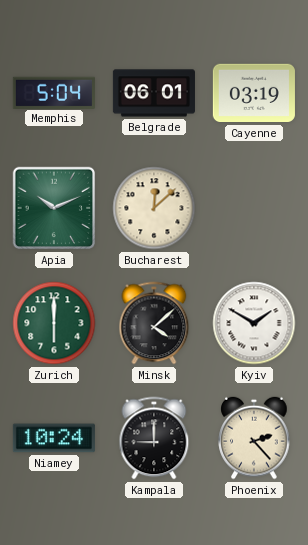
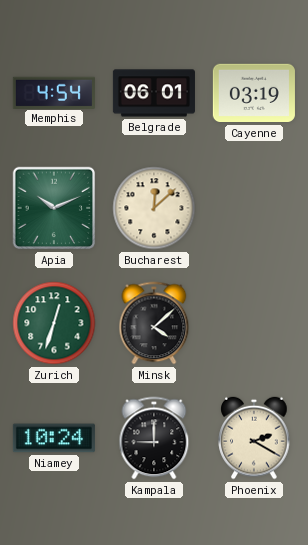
Memphis: 5:04 -> 4:54 (54, 92)
Zurich: 6:00 -> 12:33 (54, 323)
Kyiv: 1:50 -> none (254, 323)
Phoenix: 2:23 -> 2:20 (254, 438)
